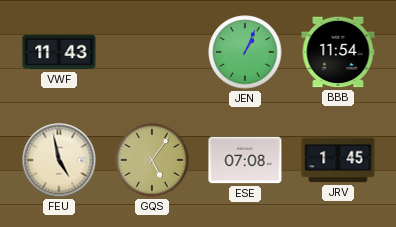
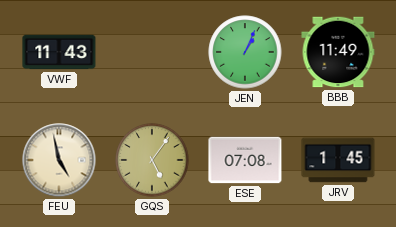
BBB: 11:54 -> 11:49 (338, 52)
